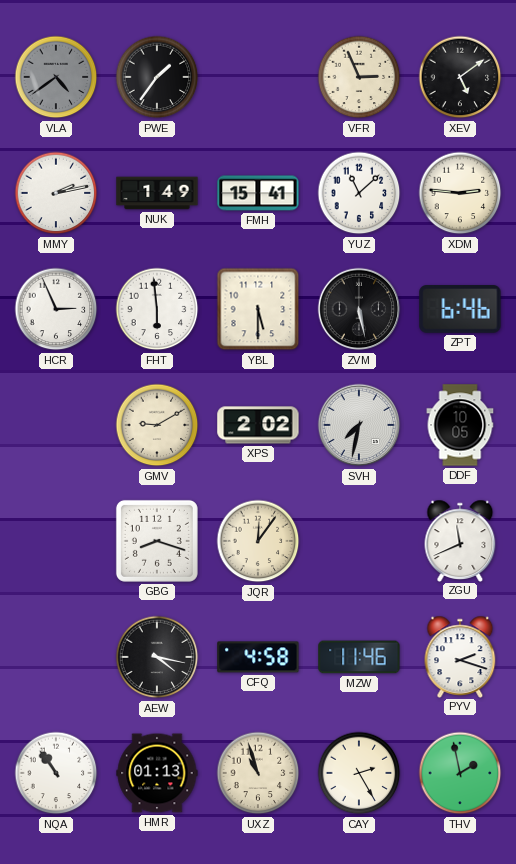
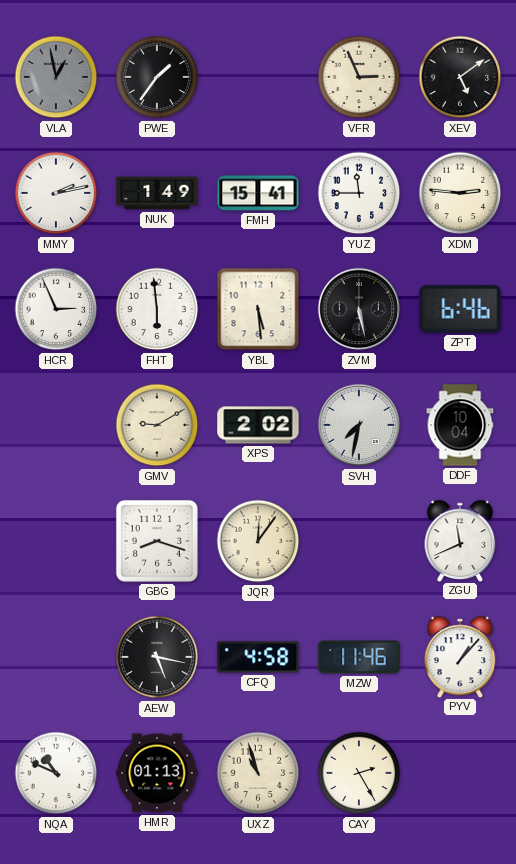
VLA: 4:39 -> 12:58 (56, 77)
YUZ: 11:08 -> 11:45 (359, 193)
YBL: 5:30 -> 5:29 (258, 309)
DDF: 10:05 -> 10:04 (460, 425)
AEW: 4:17 -> 5:17 (157, 657)
PYV: 2:18 -> 1:07 (460, 656)
NQA: 10:54 -> 10:49 (56, 773)
THV: 1:58 -> none (460, 773)
